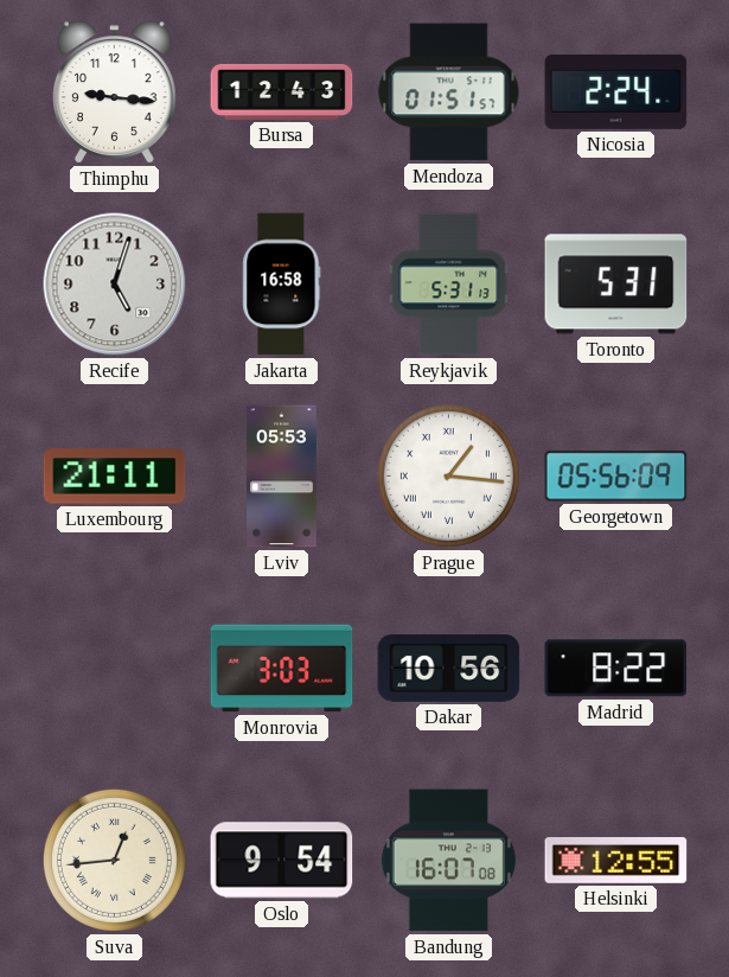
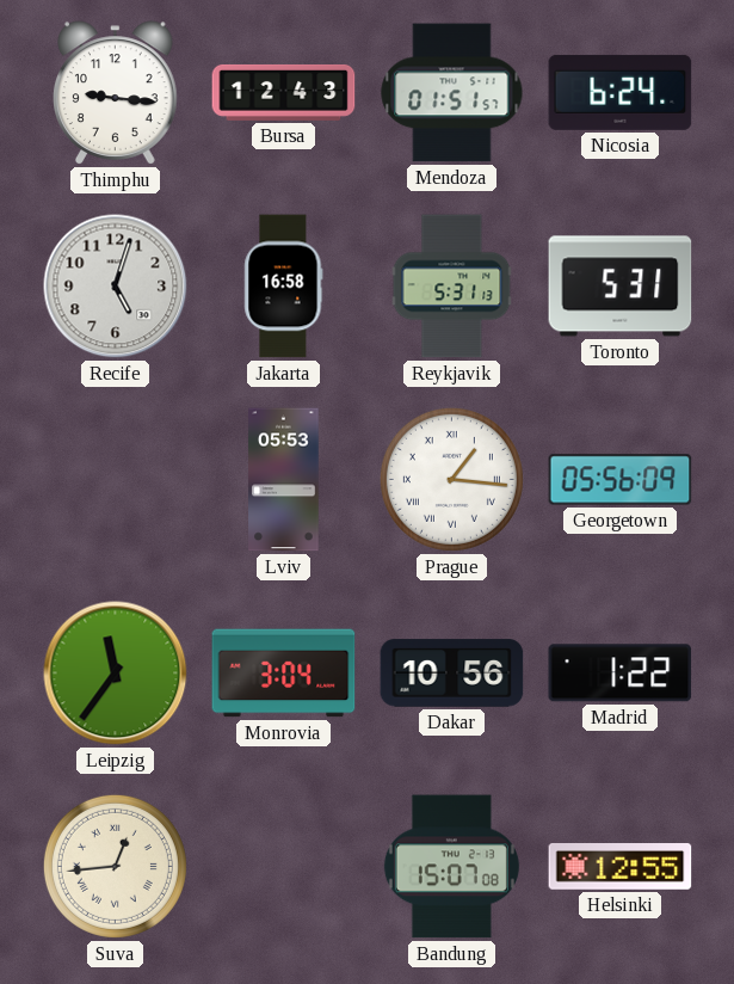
Nicosia: 2:24 -> 6:24 (621, 92)
Luxembourg: 21:11 -> none (115, 477)
Leipzig: none -> 11:36 (116, 674)
Monrovia: 3:03 -> 3:04 (284, 674)
Madrid: 8:22 -> 1:22 (621, 674)
Oslo: 9:54 -> none (282, 861)
Bandung: 16:07 -> 15:07 (451, 867)
